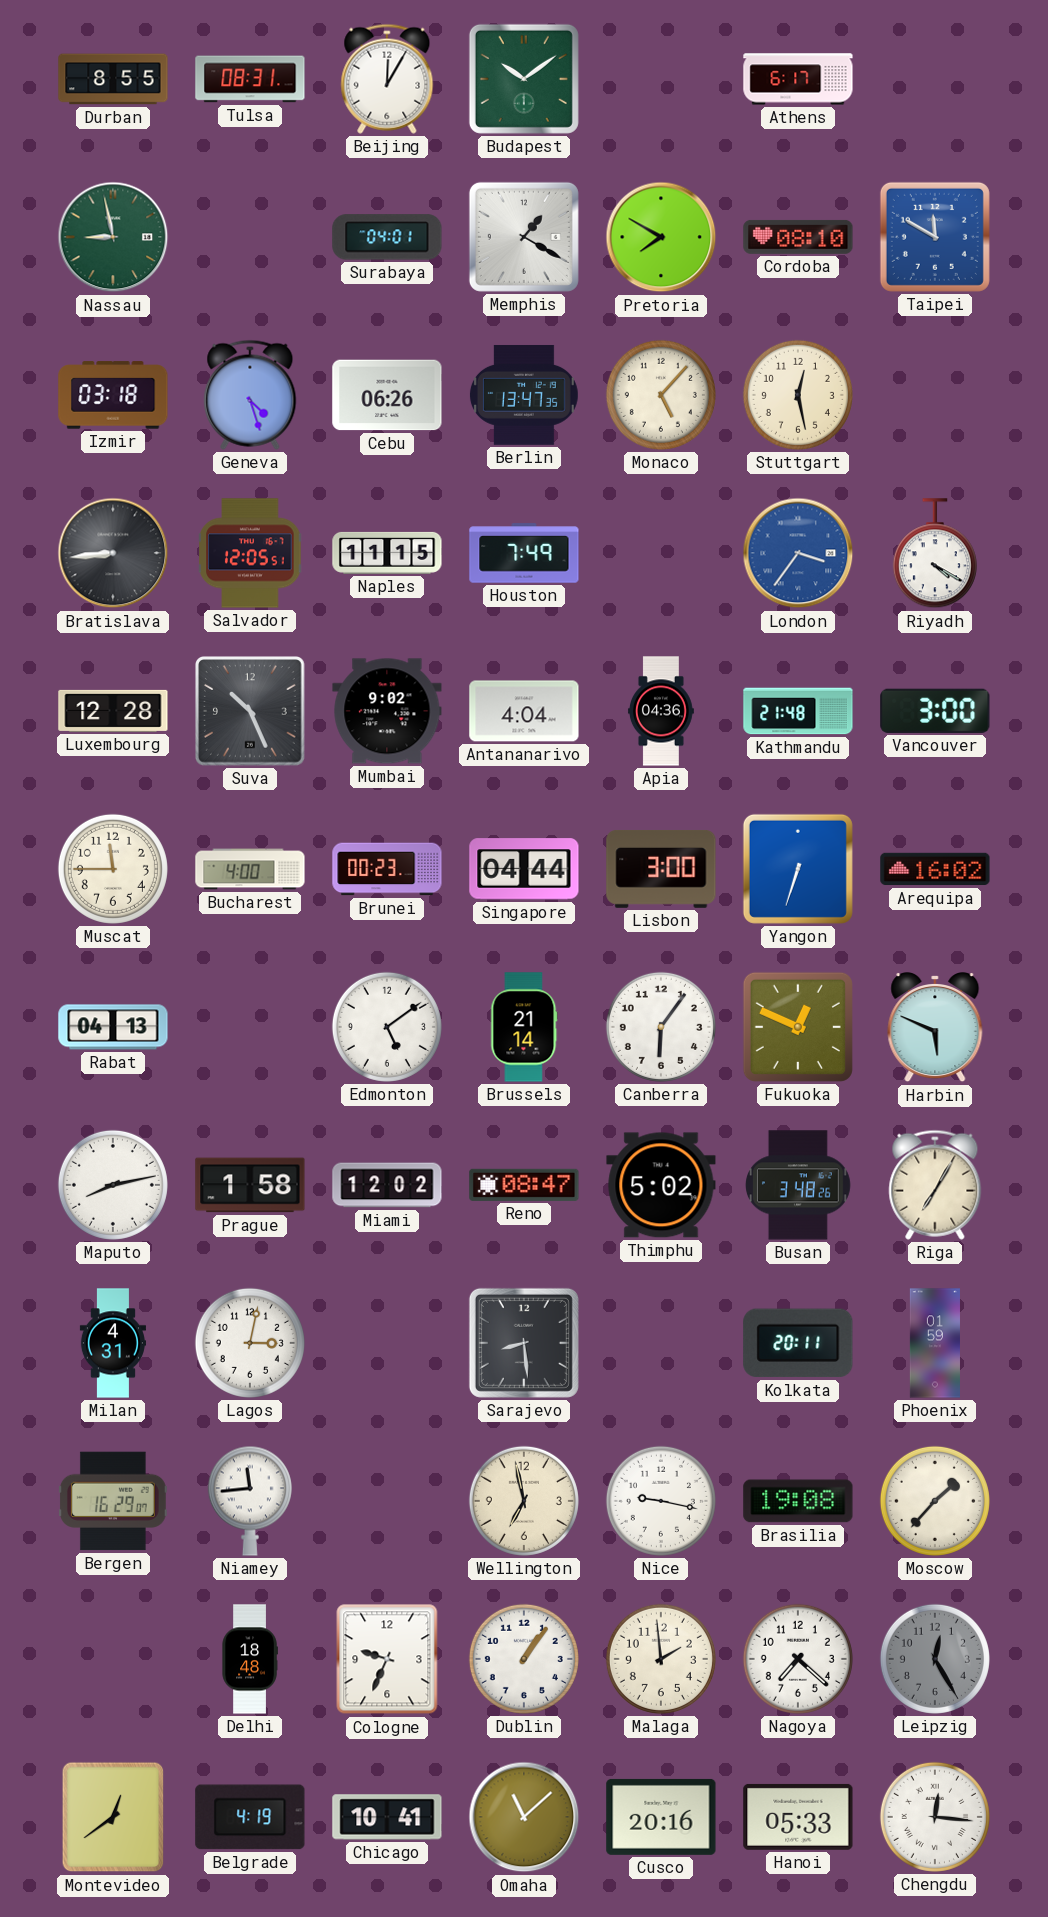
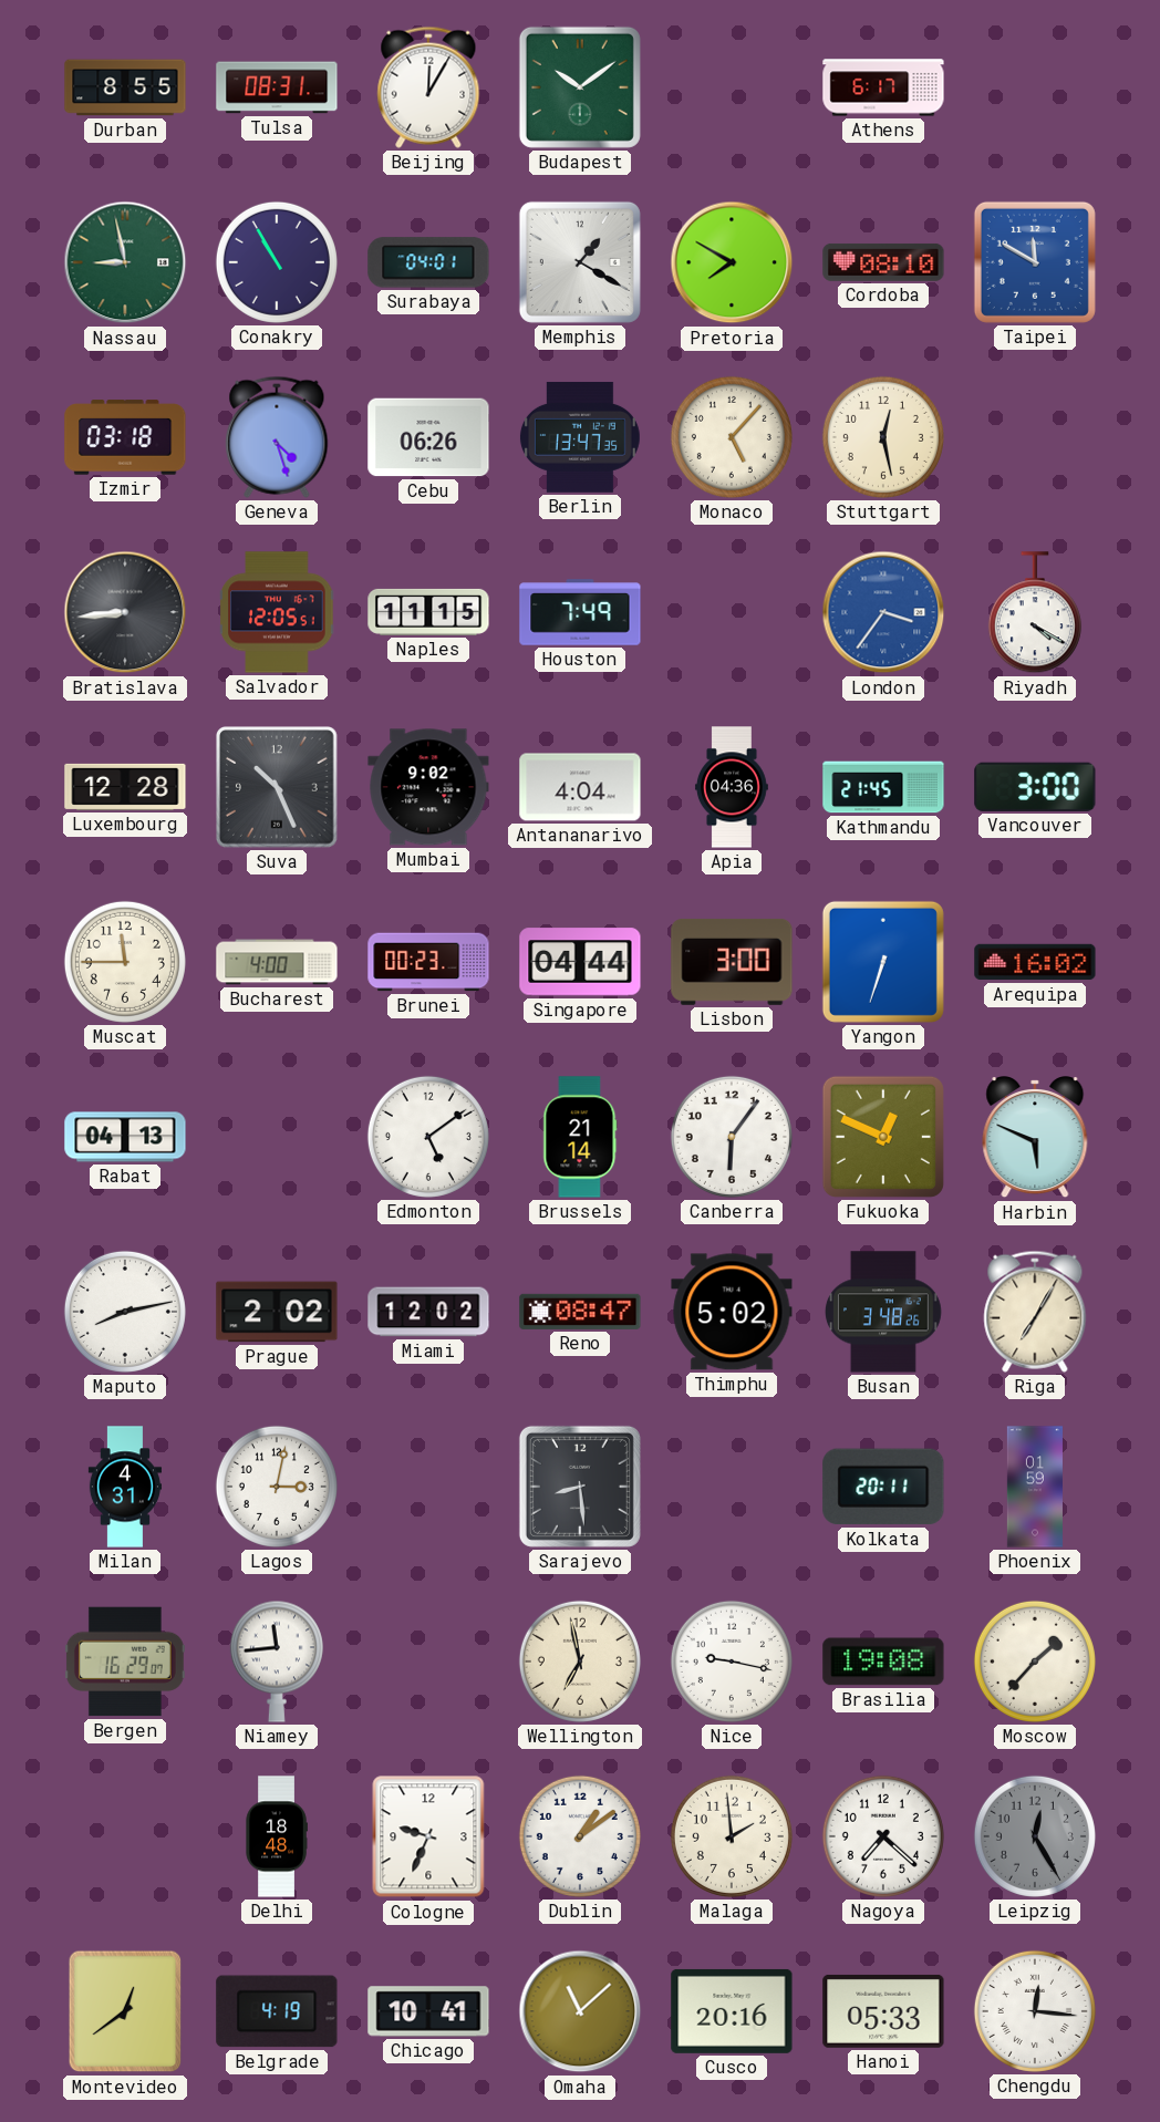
Conakry: none -> 10:55 (277, 262)
Kathmandu: 21:48 -> 21:45 (883, 787)
Prague: 1:58 -> 2:02 (277, 1312)
Dublin: 1:06 -> 1:09 (580, 1836)
